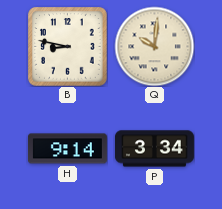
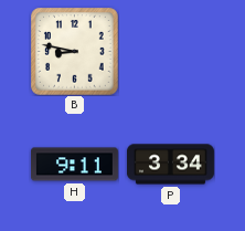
Q: 10:01 -> none (154, 46)
H: 9:14 -> 9:11 (74, 165)
